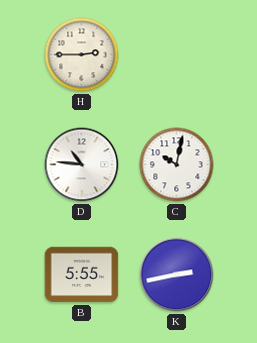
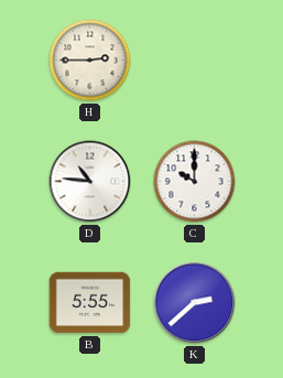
C: 10:02 -> 10:00 (195, 182)
K: 2:43 -> 2:38 (195, 303)
